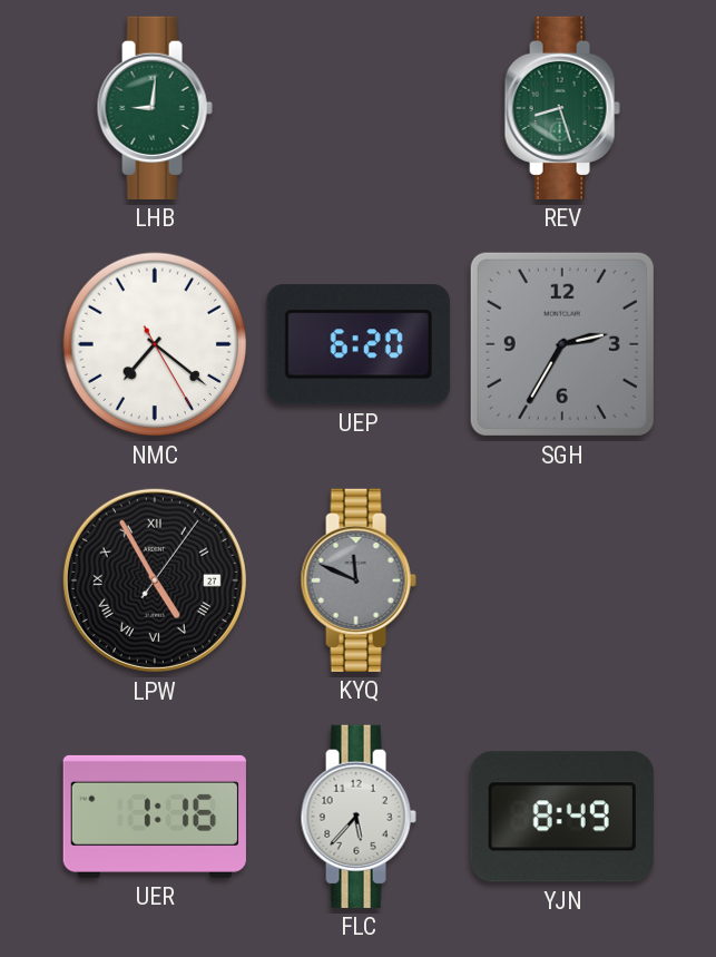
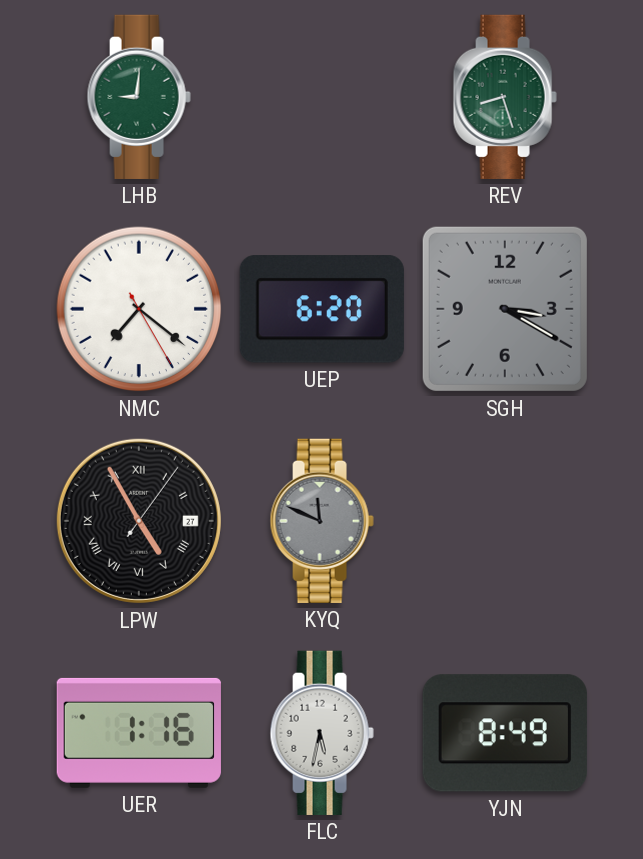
SGH: 2:35 -> 3:20 (505, 309)
FLC: 5:37 -> 5:32 (322, 733)
